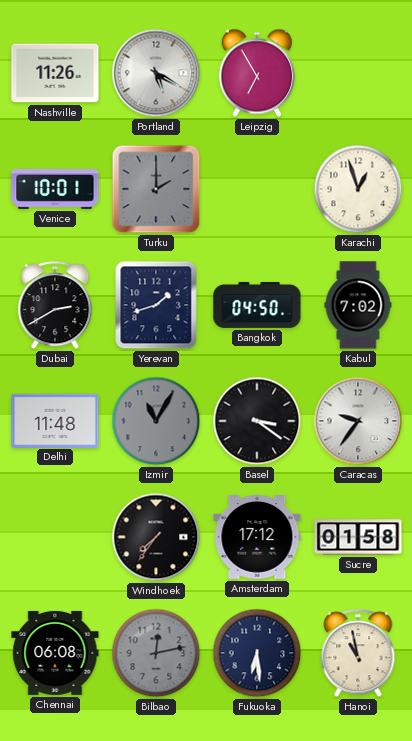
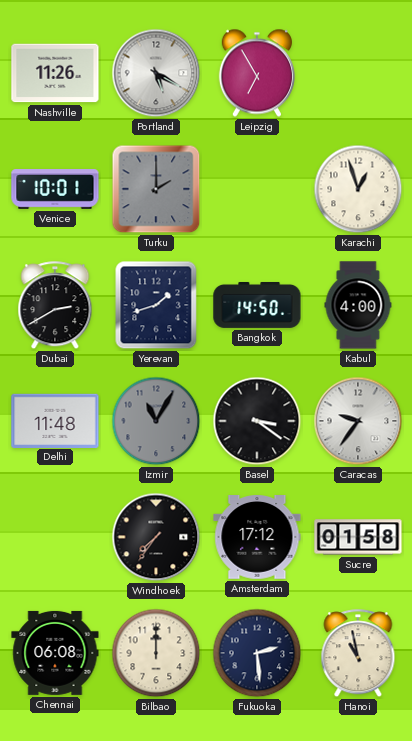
Bangkok: 04:50 -> 14:50 (257, 305)
Kabul: 7:02 -> 4:00 (358, 305)
Bilbao: 12:13 -> 12:00 (156, 653)
Bilbao dial: grey -> cream (156, 653)
Fukuoka: 6:29 -> 2:29 (257, 653)
